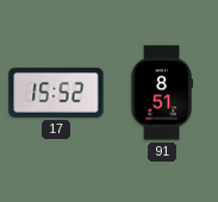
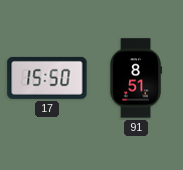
17: 15:52 -> 15:50 (47, 78)
